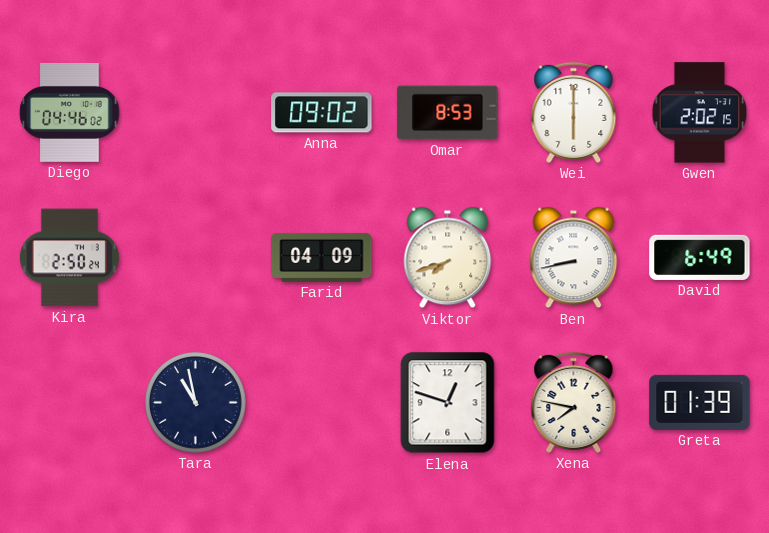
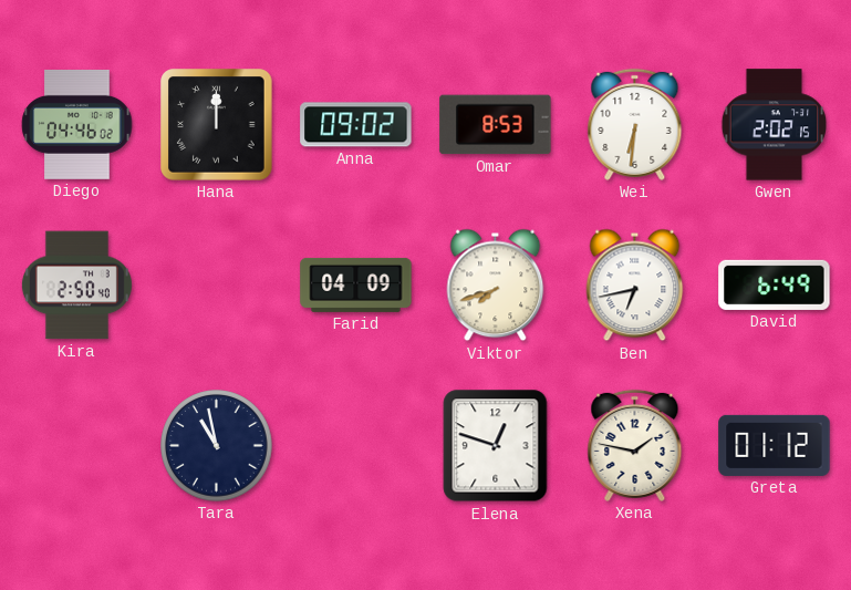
Hana: none -> 12:00 (217, 125)
Wei: 6:00 -> 6:31 (635, 124)
Kira: 2:50:24 -> 2:50:40 (76, 286)
Ben: 8:43 -> 6:43 (635, 286)
Xena: 7:47 -> 1:47 (635, 445)
Greta: 01:39 -> 01:12 (775, 445)
